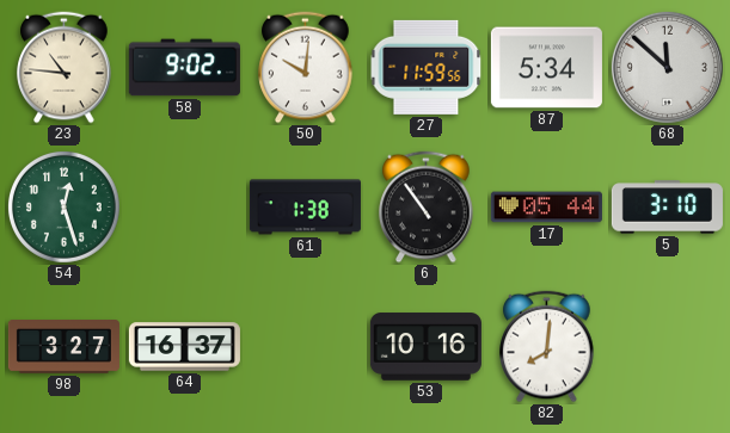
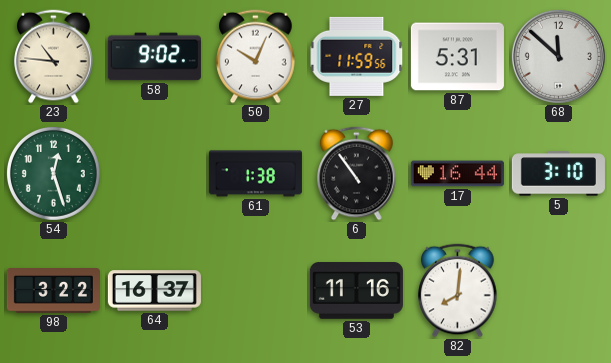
50: 10:01 -> 10:04 (256, 57)
87: 5:34 -> 5:31 (457, 57)
17: 05:44 -> 16:44 (457, 174)
98: 3:27 -> 3:22 (53, 291)
53: 10:16 -> 11:16 (356, 291)
